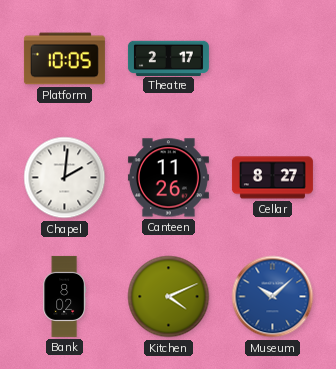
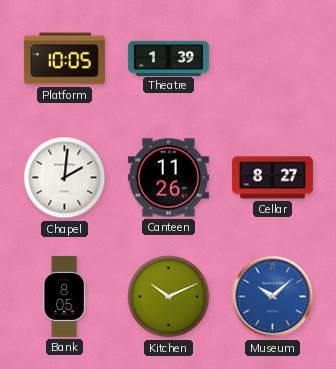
Theatre: 2:17 -> 1:39 (168, 58)
Bank: 8:02 -> 8:05 (65, 296)
Kitchen: 4:11 -> 10:11 (169, 297)
